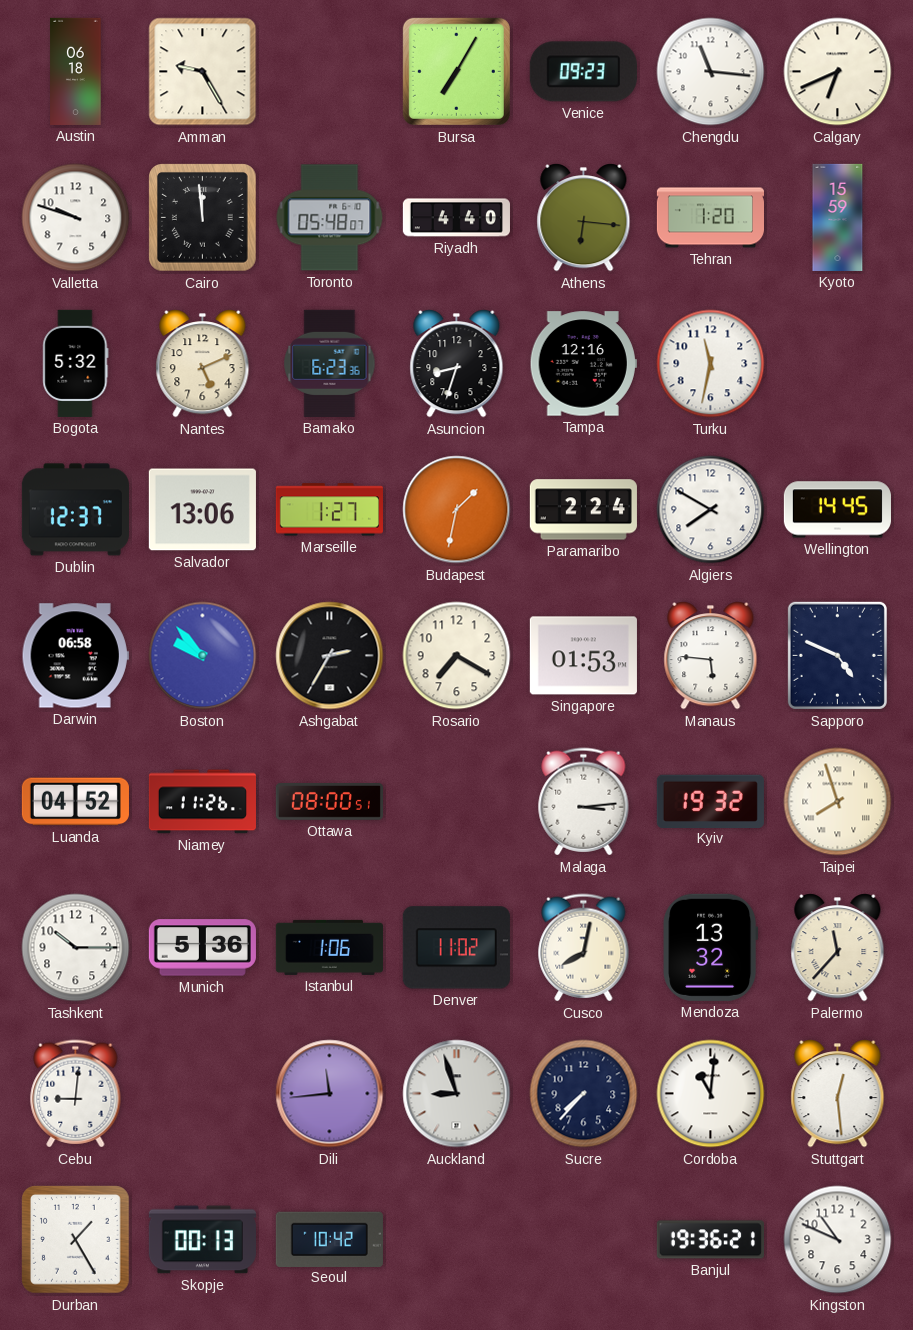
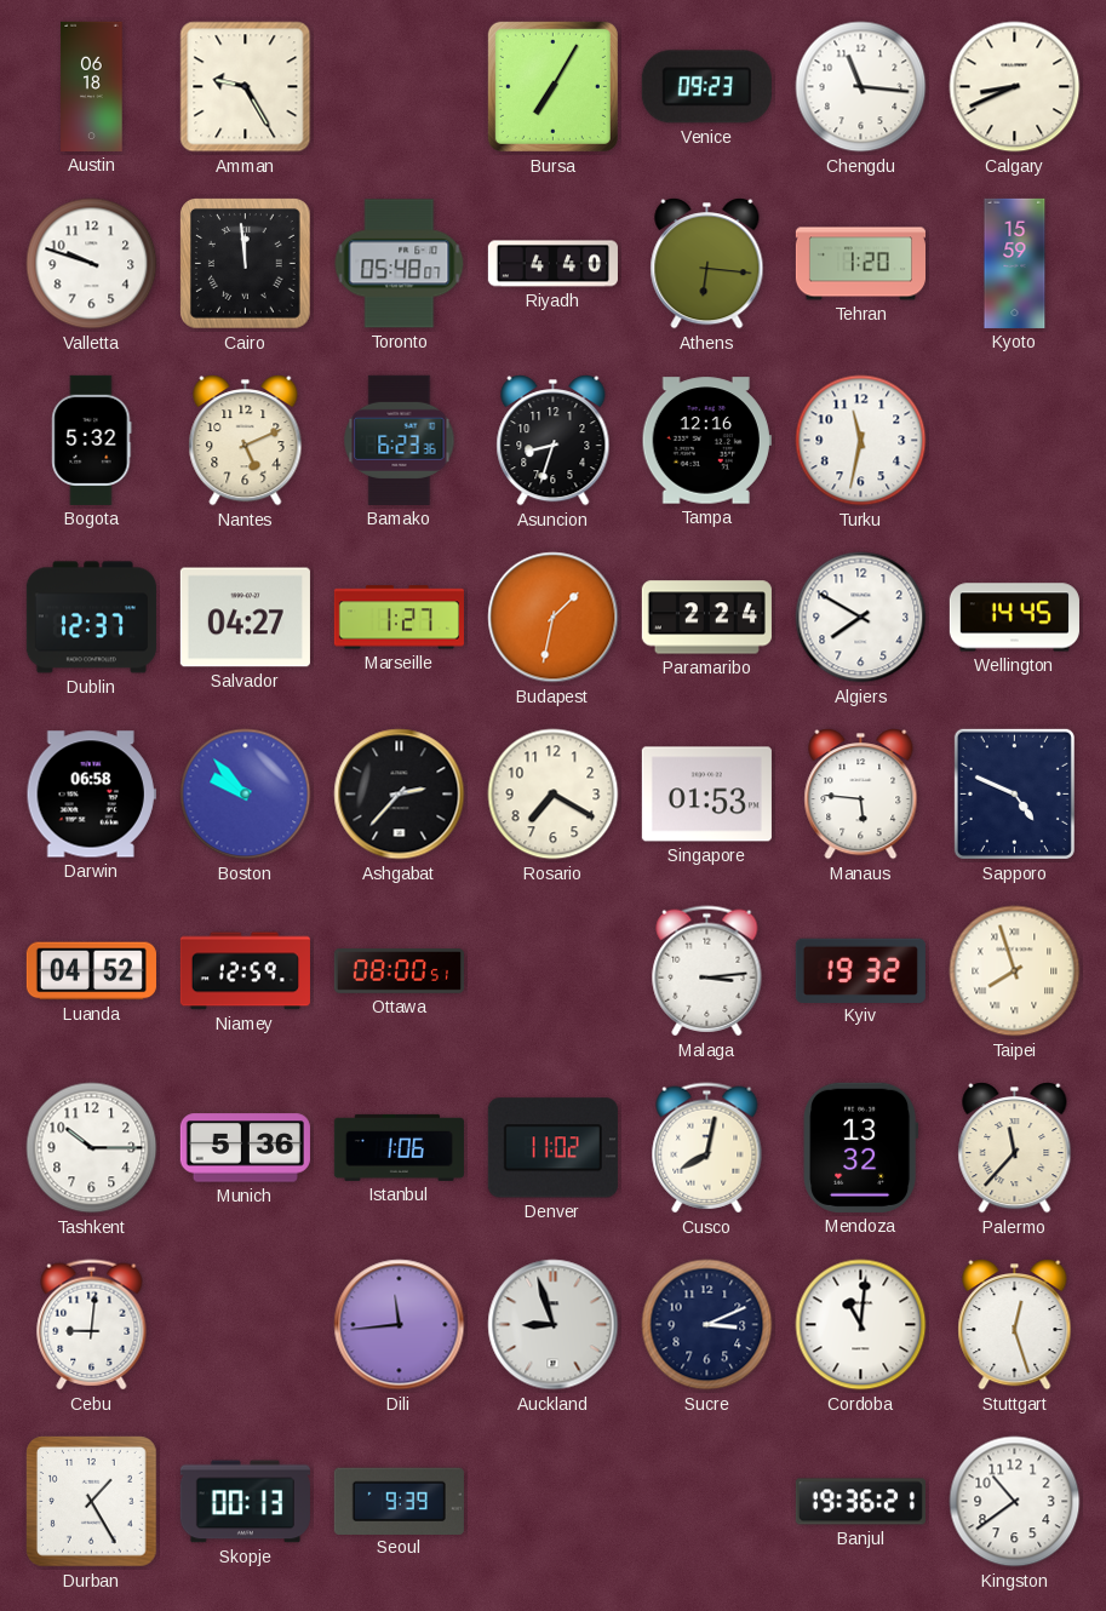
Calgary: 6:41 -> 8:41 (1015, 87)
Salvador: 13:06 -> 04:27 (245, 618)
Ashgabat: 2:35 -> 2:37 (400, 795)
Niamey: 11:26 -> 12:59 (245, 971)
Sucre: 7:37 -> 3:11 (707, 1325)
Stuttgart: 12:29 -> 12:27 (1015, 1325)
Seoul: 10:42 -> 9:39 (399, 1501)
Kingston: 10:49 -> 10:39 (1015, 1502)
